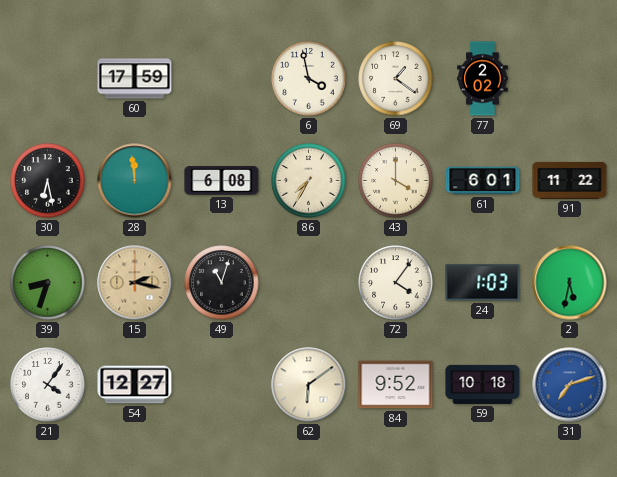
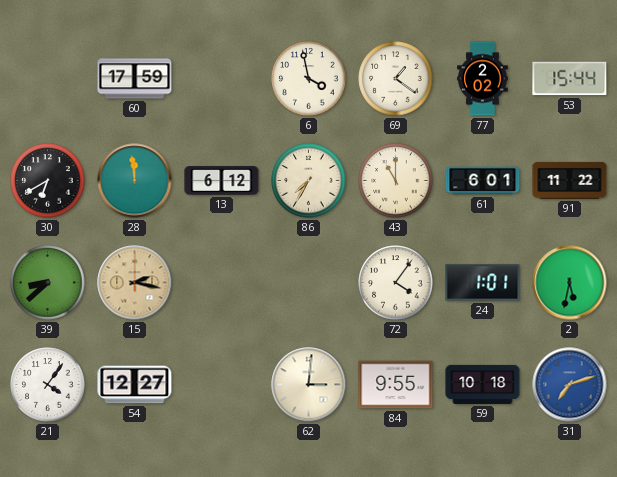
53: none -> 15:44 (570, 79)
30: 6:28 -> 6:40 (48, 181)
13: 6:08 -> 6:12 (222, 181)
43: 4:00 -> 11:00 (396, 181)
39: 8:33 -> 8:38 (48, 283)
49: 11:03 -> none (222, 283)
24: 1:03 -> 1:01 (483, 283)
62: 6:09 -> 3:01 (309, 385)
84: 9:52 -> 9:55 (396, 385)
